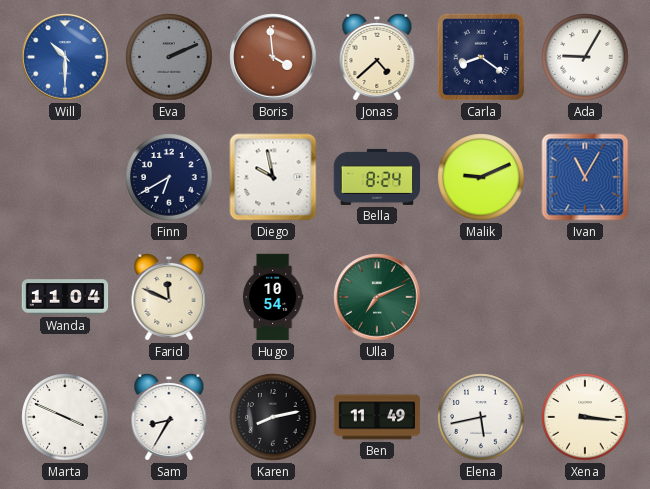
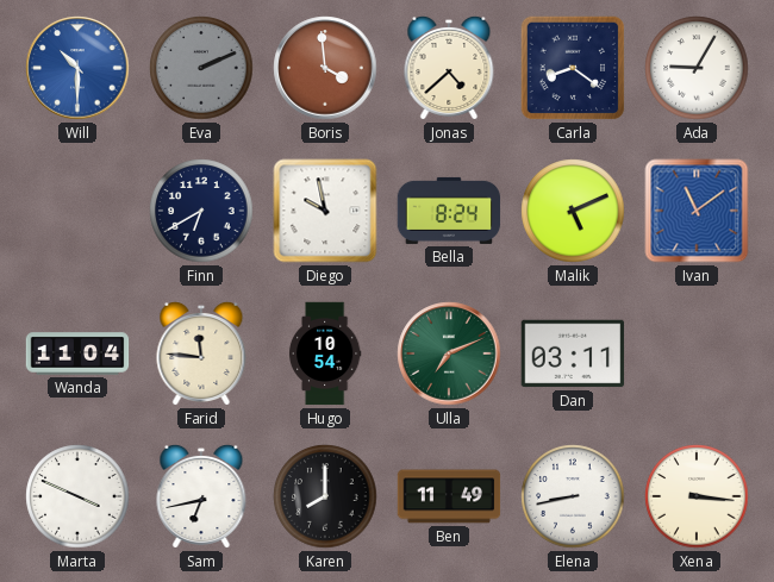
Malik: 9:11 -> 5:11 (573, 211)
Ivan: 11:05 -> 11:09 (697, 211)
Farid: 11:49 -> 11:46 (201, 353)
Dan: none -> 03:11 (573, 353)
Sam: 8:35 -> 6:43 (201, 496)
Karen: 8:13 -> 8:00 (325, 496)
Elena: 5:43 -> 8:43 (573, 496)
